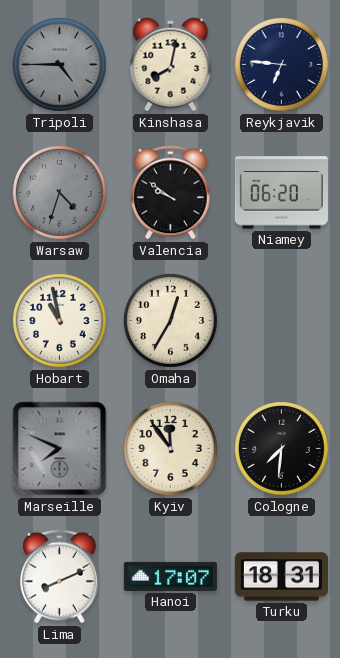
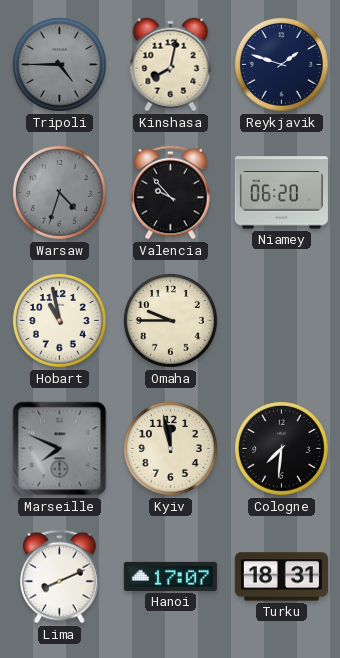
Reykjavik: 6:46 -> 1:48 (281, 64)
Valencia: 9:51 -> 9:53 (171, 193)
Omaha: 12:35 -> 9:45 (170, 320)
Kyiv: 11:54 -> 11:58 (170, 448)
